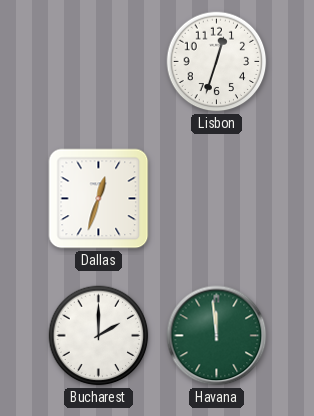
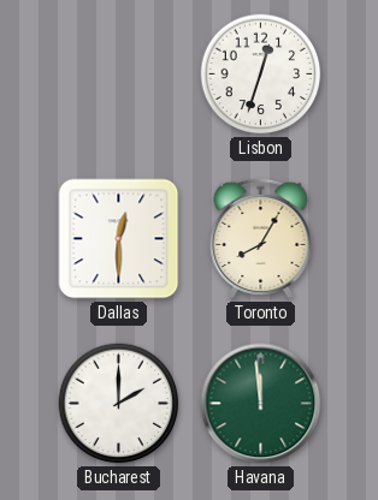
Dallas: 12:33 -> 12:30 (119, 239)
Toronto: none -> 8:05 (261, 238)
